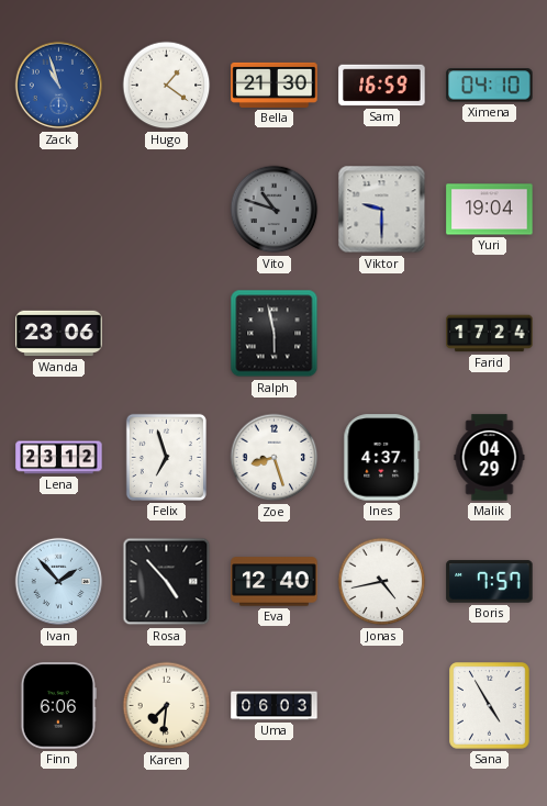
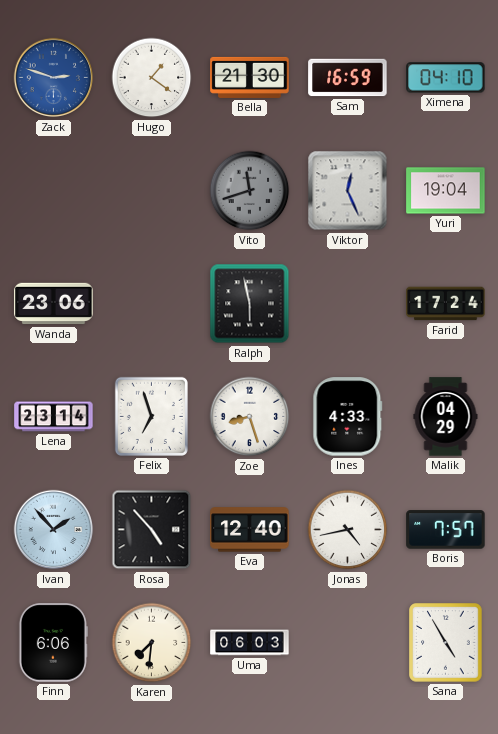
Zack: 10:57 -> 2:48 (54, 78)
Vito: 10:48 -> 11:42 (250, 191)
Viktor: 9:30 -> 12:26 (348, 191)
Lena: 23:12 -> 23:14 (54, 417)
Ines: 4:37 -> 4:33 (348, 417)
